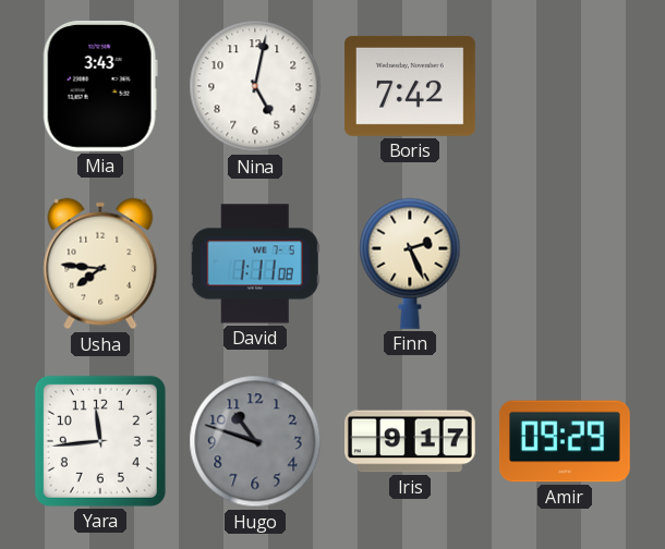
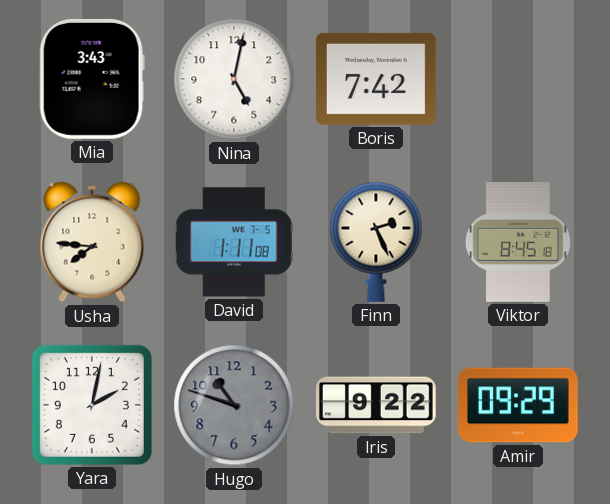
Viktor: none -> 8:45 (518, 243)
Yara: 11:44 -> 2:02 (92, 405)
Iris: 9:17 -> 9:22 (376, 405)
